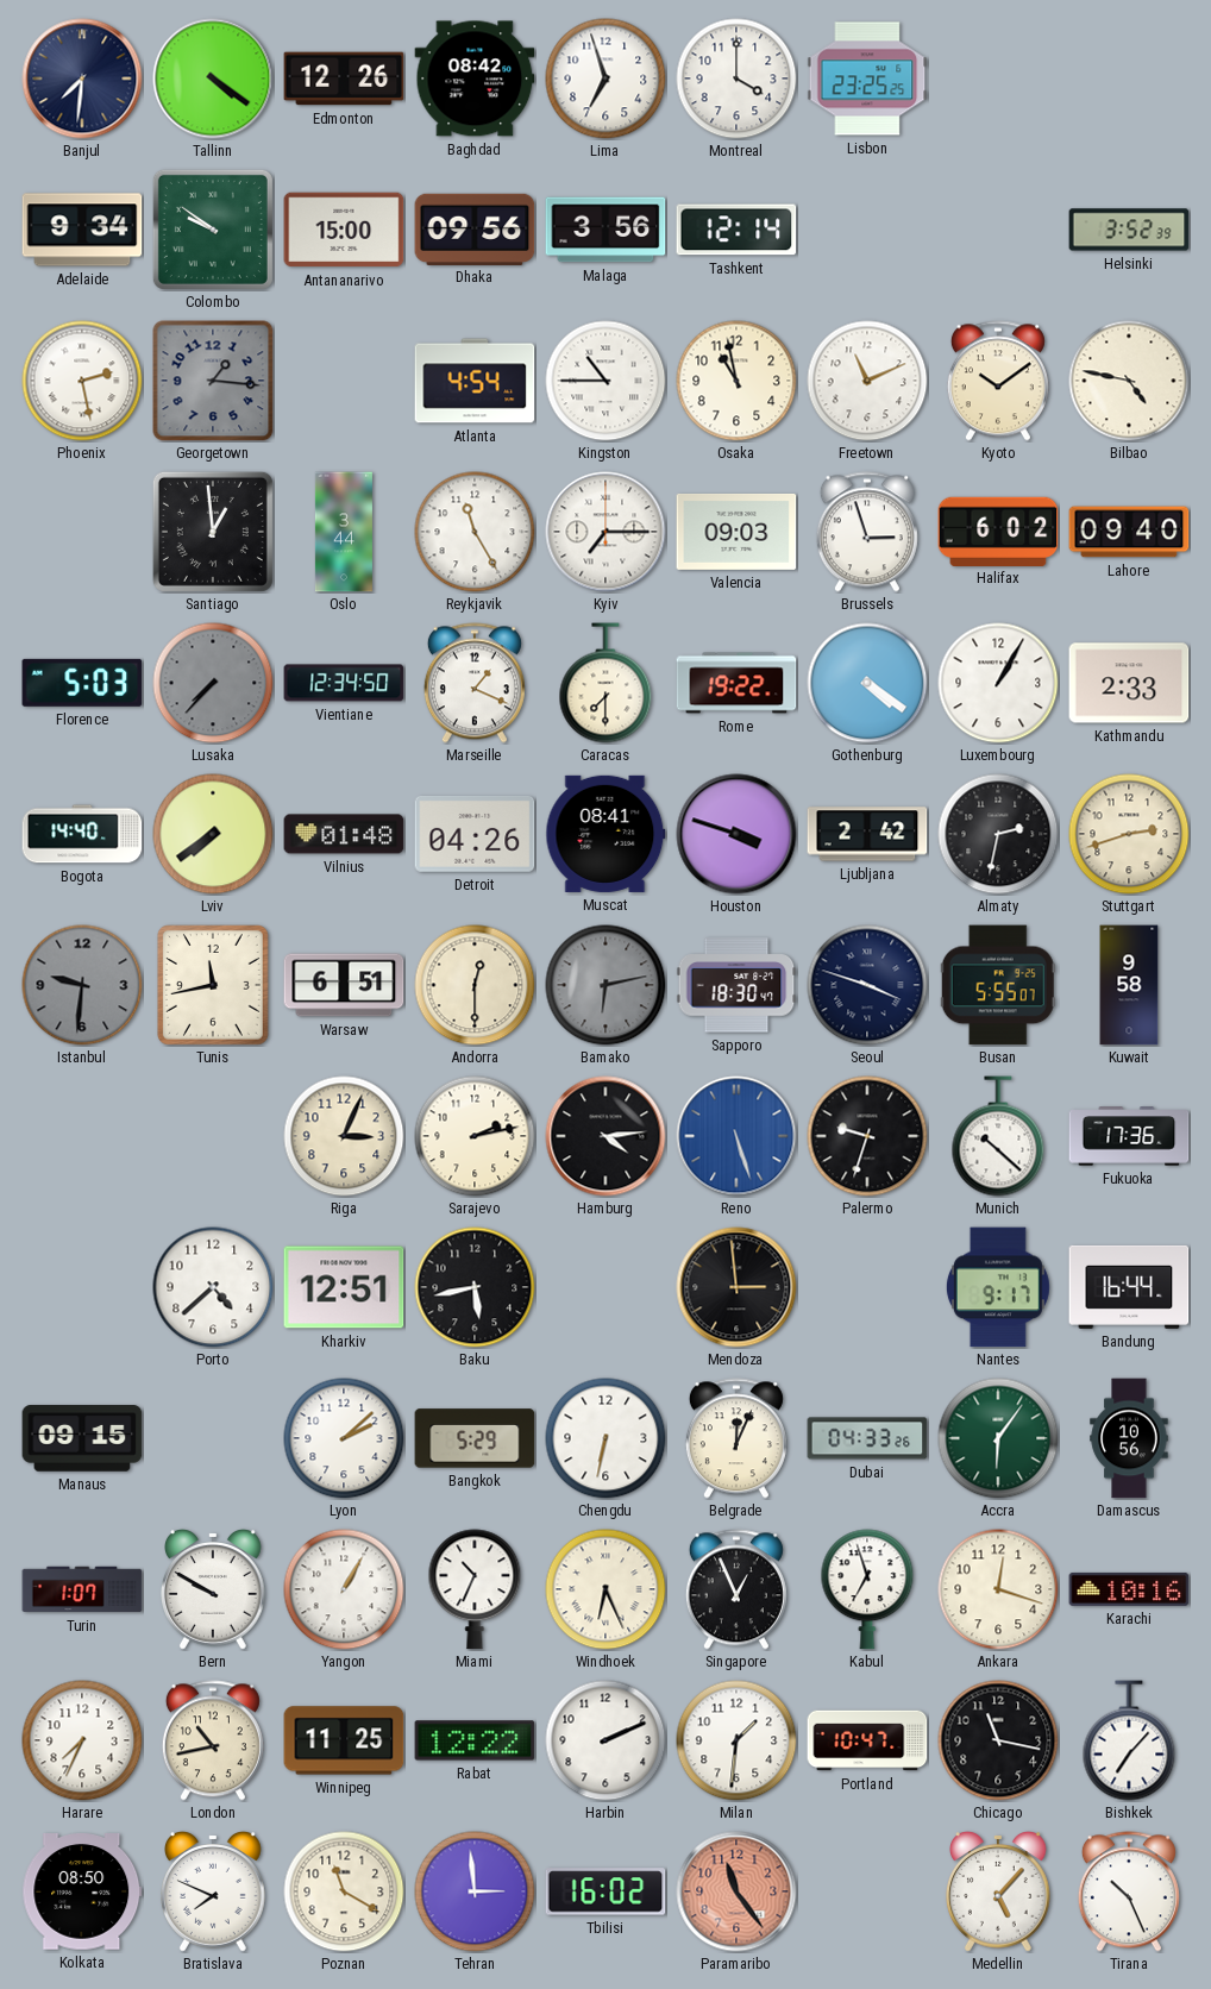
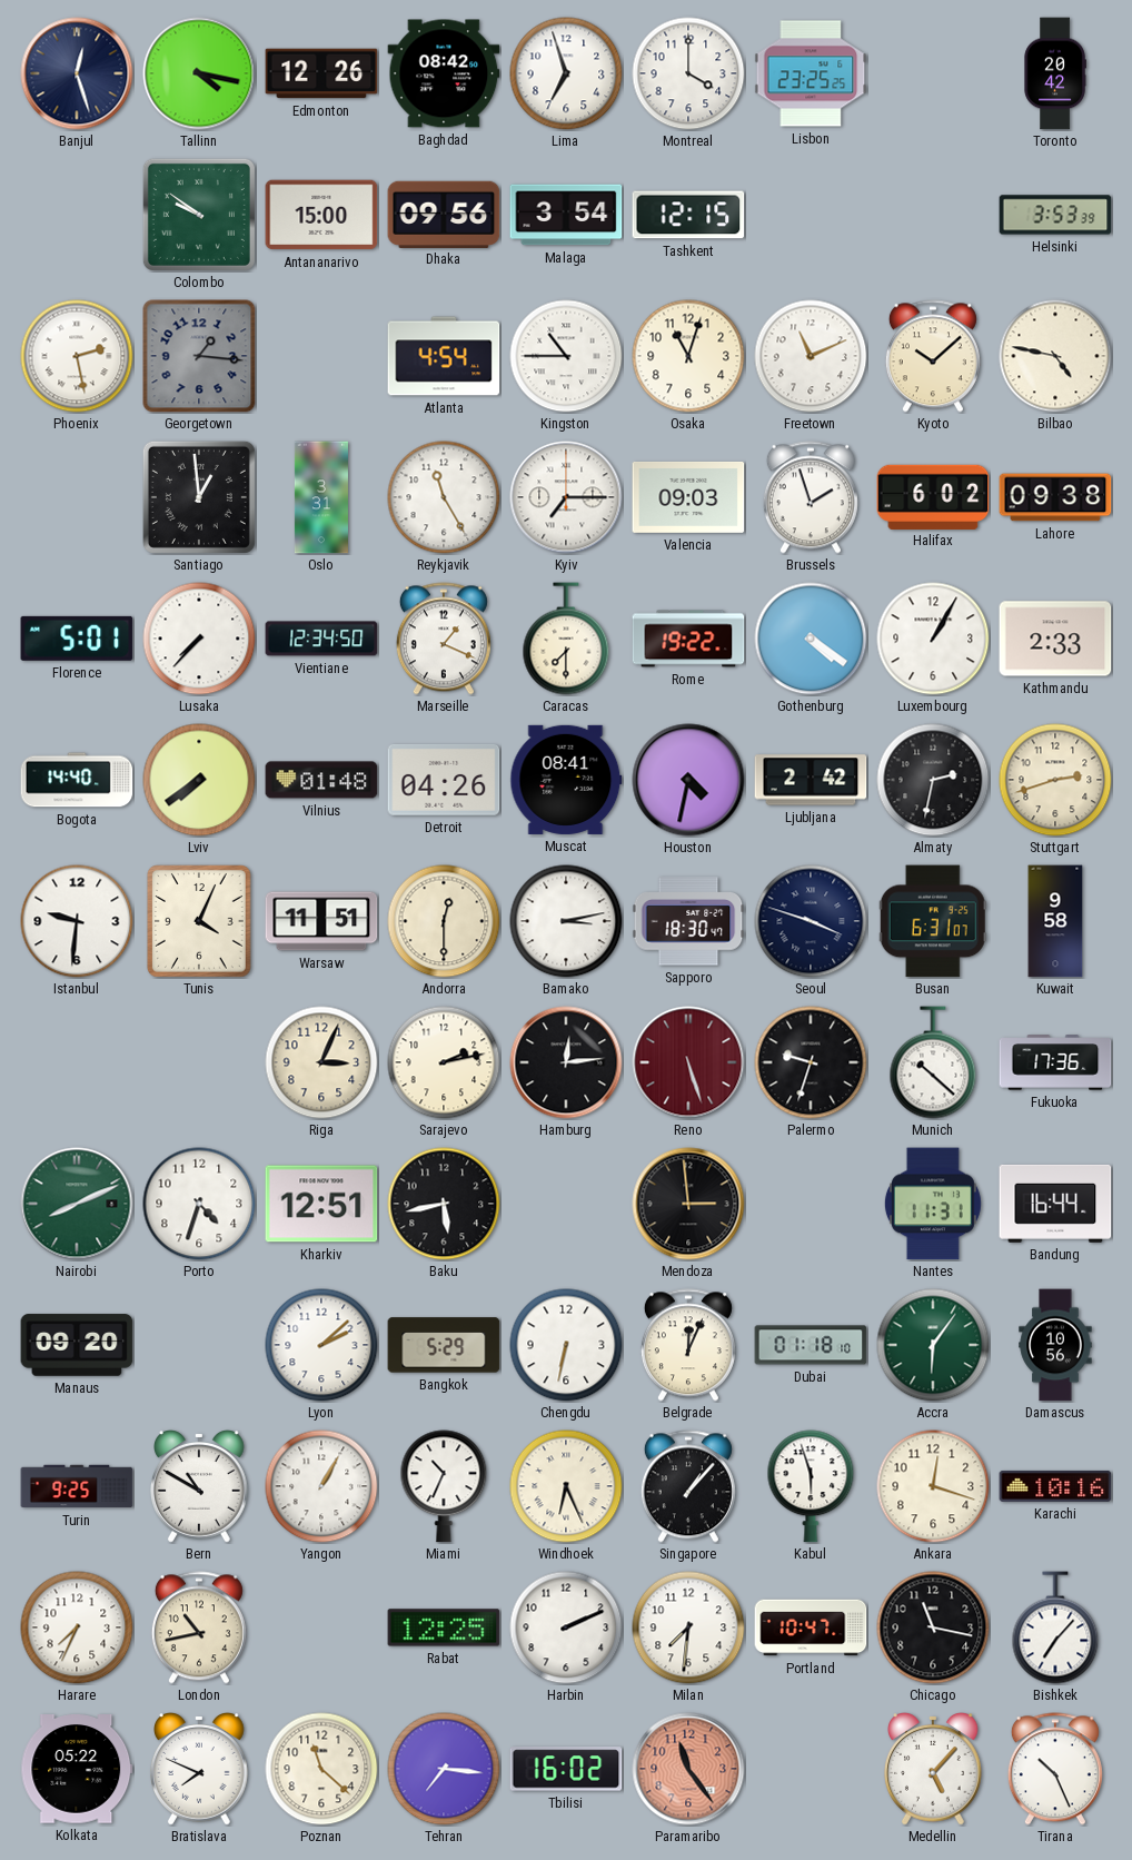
Banjul: 7:31 -> 12:27 (77, 73)
Tallinn: 4:21 -> 4:17 (199, 73)
Toronto: none -> 20:42 (1055, 73)
Adelaide: 9:34 -> none (82, 230)
Malaga: 3:56 -> 3:54 (566, 215)
Tashkent: 12:14 -> 12:15 (688, 215)
Helsinki: 3:52 -> 3:53 (1055, 215)
Osaka: 10:58 -> 11:03 (688, 356)
Kyoto: 10:09 -> 10:08 (933, 356)
Oslo: 3:44 -> 3:31 (321, 497)
Brussels: 2:57 -> 1:57 (811, 497)
Lahore: 09:40 -> 09:38 (1055, 497)
Florence: 5:03 -> 5:01 (77, 639)
Lusaka dial: grey -> white (199, 639)
Houston: 3:48 -> 4:32 (688, 780)
Istanbul dial: grey -> white (77, 921)
Tunis: 11:43 -> 4:04 (200, 922)
Warsaw: 6:51 -> 11:51 (321, 921)
Bamako: 6:13 -> 3:13 (566, 921)
Bamako dial: grey -> white (566, 921)
Busan: 5:55 -> 6:31 (933, 921)
Hamburg: 4:14 -> 12:14 (566, 1062)
Reno dial: blue -> burgundy (688, 1062)
Nairobi: none -> 8:11 (77, 1204)
Porto: 4:38 -> 4:33 (199, 1204)
Nantes: 9:17 -> 11:31 (933, 1204)
Manaus: 09:15 -> 09:20 (77, 1345)
Dubai: 04:33 -> 01:18 (811, 1345)
Turin: 1:07 -> 9:25 (77, 1486)
Bern: 9:50 -> 10:50 (200, 1486)
Singapore: 12:56 -> 1:07 (688, 1486)
Kabul: 6:57 -> 5:57 (811, 1486)
Winnipeg: 11:25 -> none (344, 1740)
Rabat: 12:22 -> 12:25 (444, 1628)
Milan: 1:31 -> 7:31 (688, 1628)
Kolkata: 08:50 -> 05:22 (77, 1769)
Poznan: 11:20 -> 11:22 (321, 1769)
Tehran: 2:59 -> 7:16 (444, 1769)
